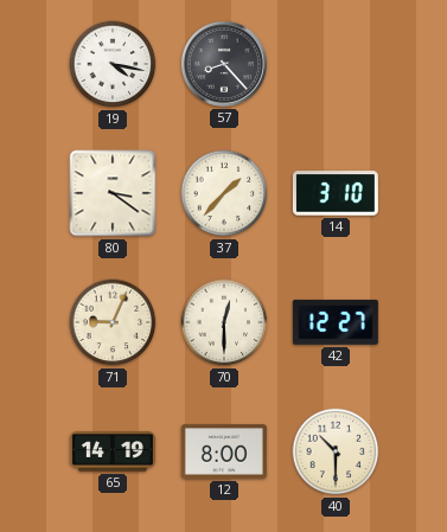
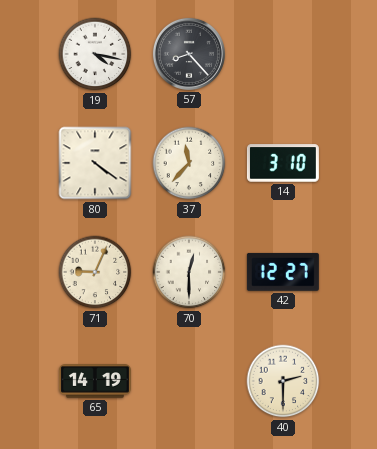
80: 3:21 -> 4:21 (95, 163)
37: 1:37 -> 11:37 (189, 163)
12: 8:00 -> none (224, 451)
40: 10:30 -> 2:30 (283, 381)
